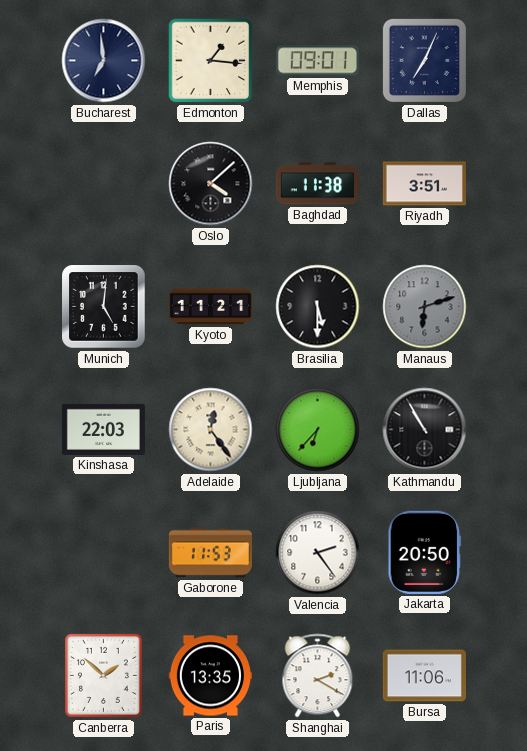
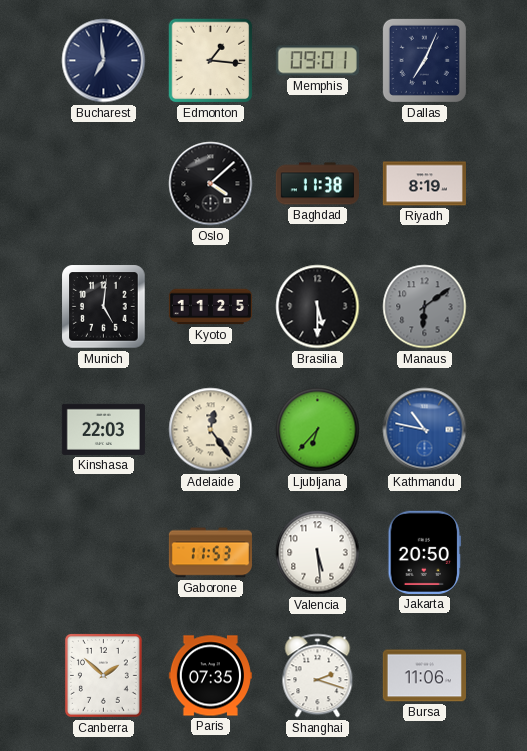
Riyadh: 3:51 -> 8:19 (424, 184)
Kyoto: 11:21 -> 11:25 (210, 307)
Manaus: 6:12 -> 6:09 (425, 307)
Kathmandu: 10:55 -> 10:47 (425, 430)
Kathmandu dial: black -> blue (425, 430)
Valencia: 2:24 -> 5:29 (318, 553)
Paris: 13:35 -> 07:35 (210, 676)
Shanghai: 2:20 -> 2:18 (318, 676)
